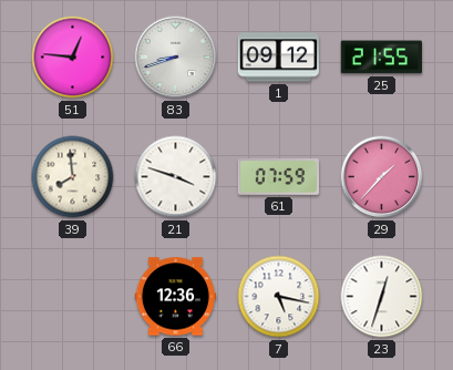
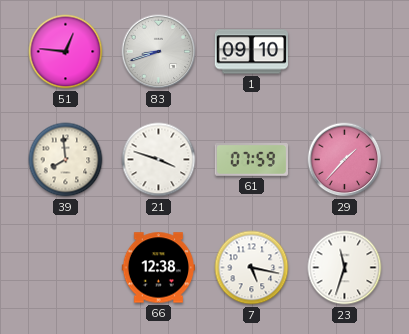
1: 09:12 -> 09:10 (251, 52)
25: 21:55 -> none (381, 58)
66: 12:36 -> 12:38 (158, 268)
23: 12:33 -> 11:33 (345, 268)
